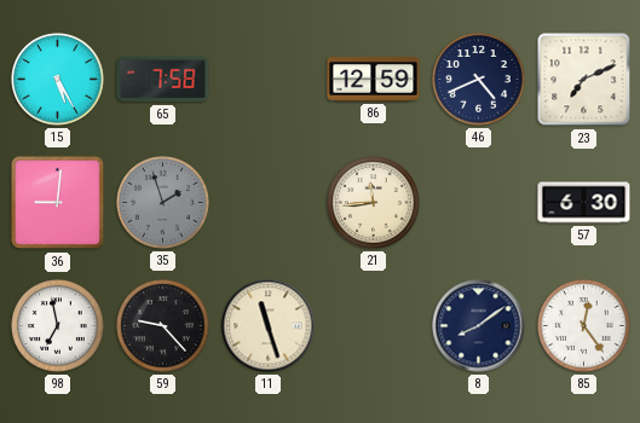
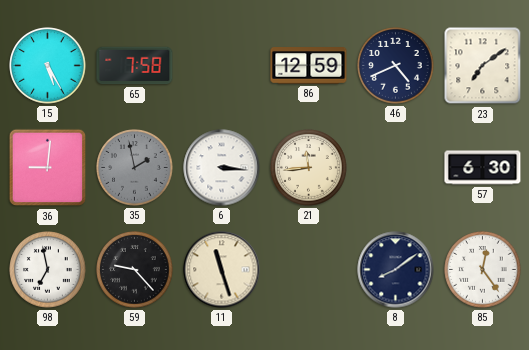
23: 7:11 -> 7:09 (483, 66)
35: 1:57 -> 1:58 (135, 168)
6: none -> 3:16 (222, 168)
